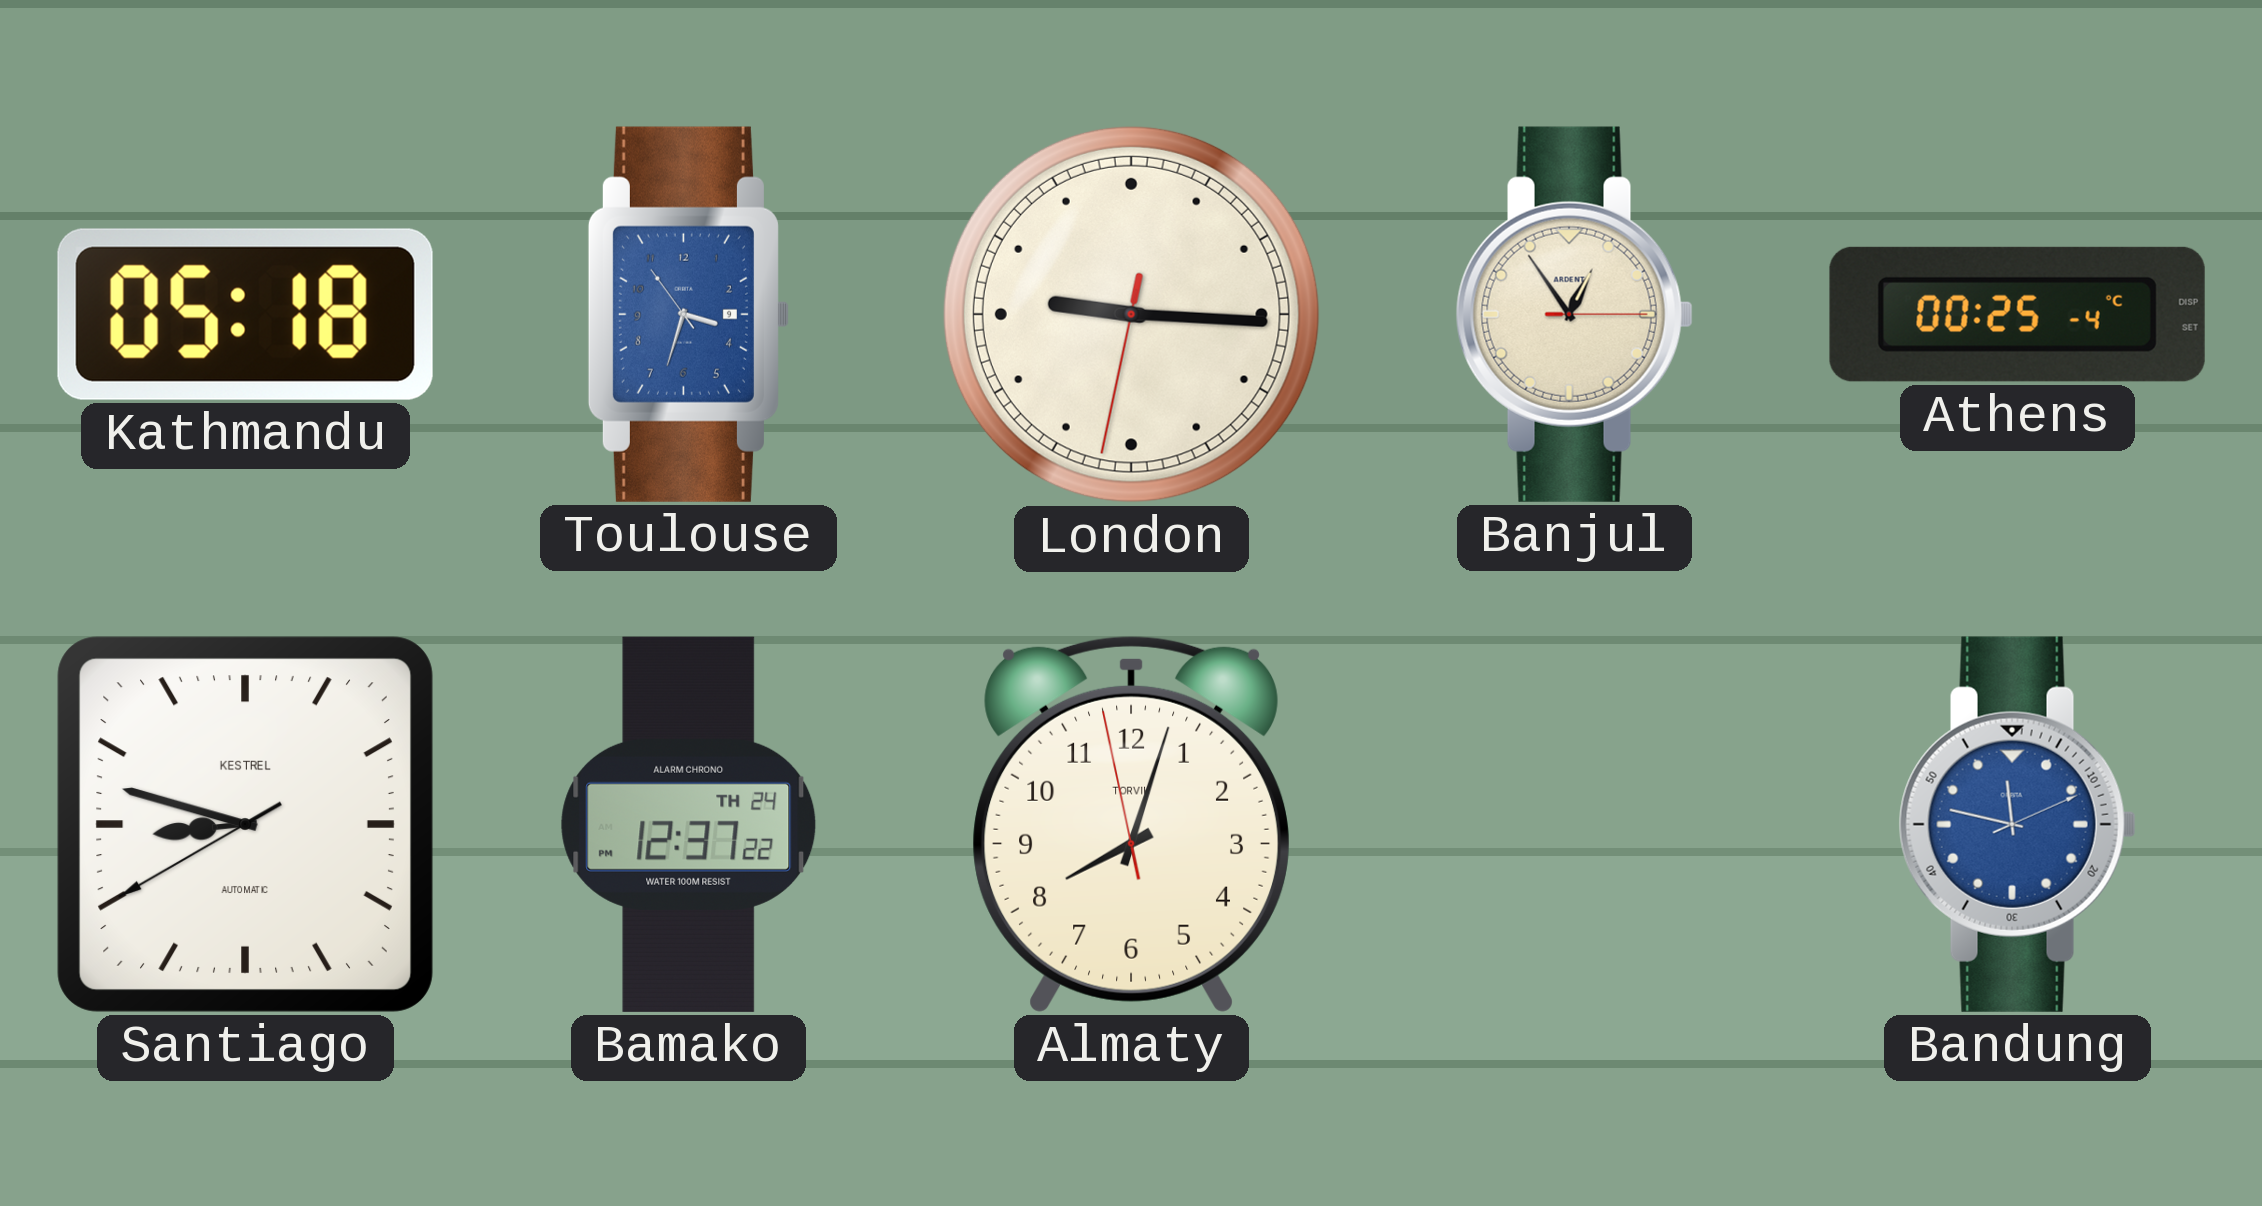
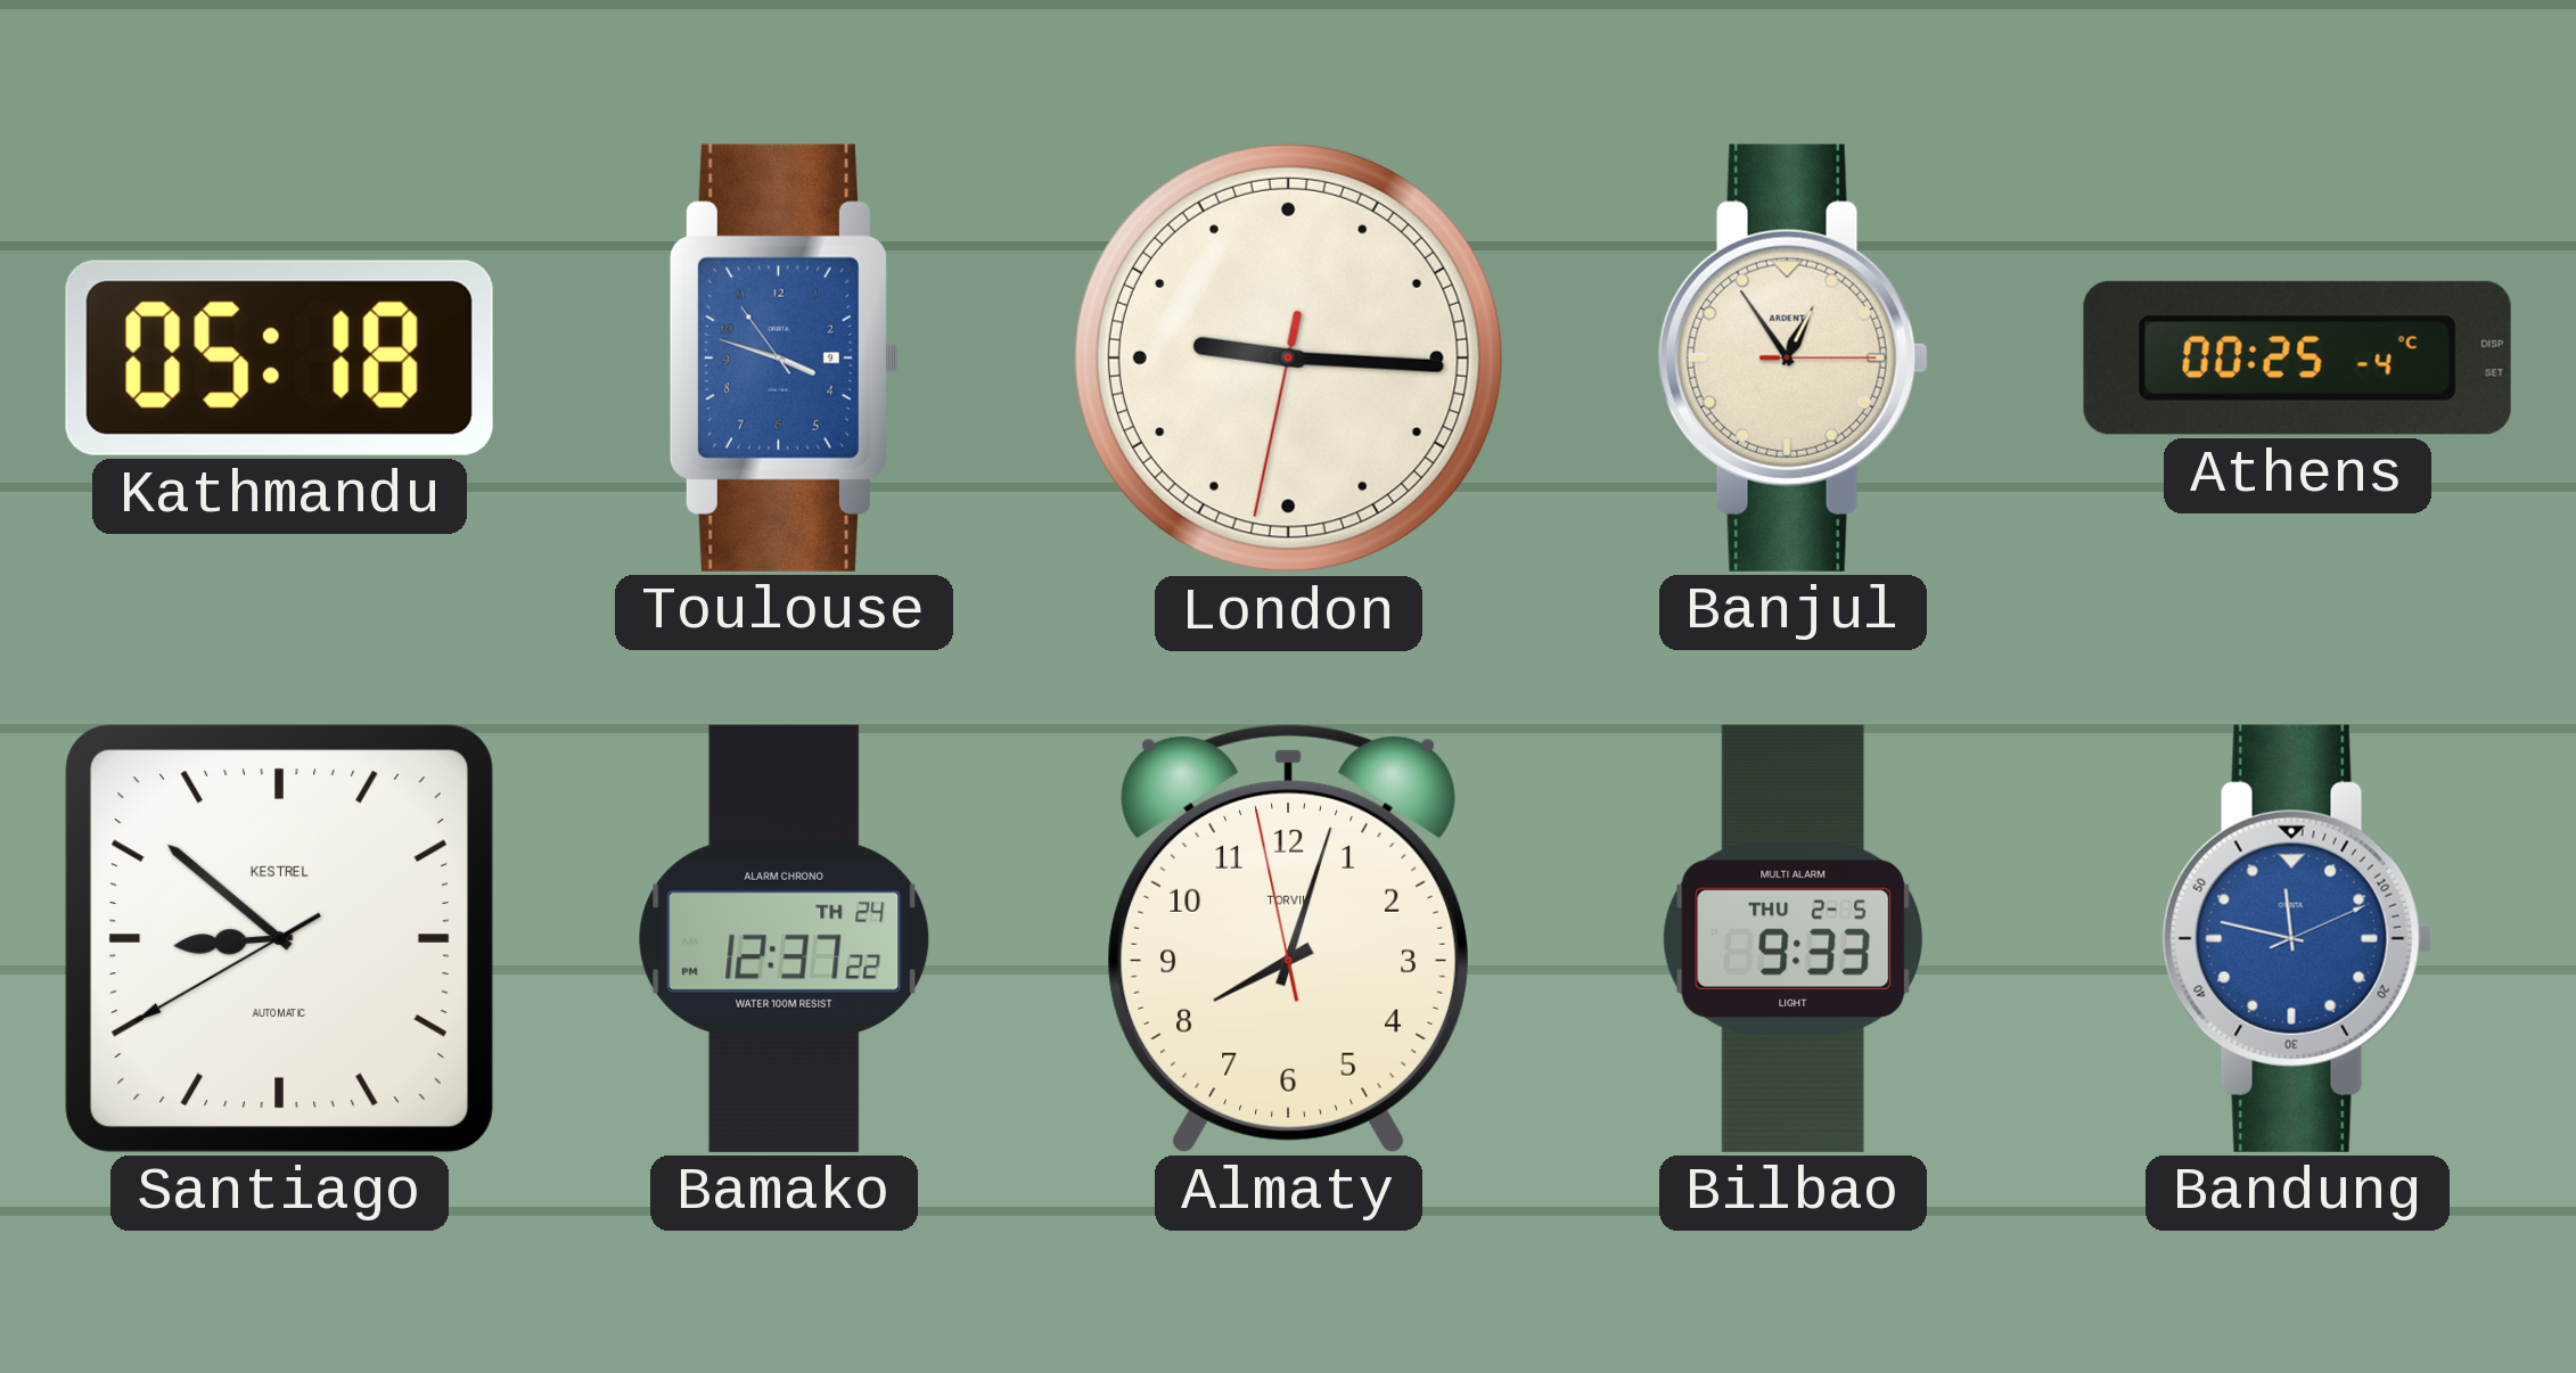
Toulouse: 3:32 -> 3:47 (784, 357)
Santiago: 8:47 -> 8:51 (279, 938)
Bilbao: none -> 9:33 (1794, 938)
